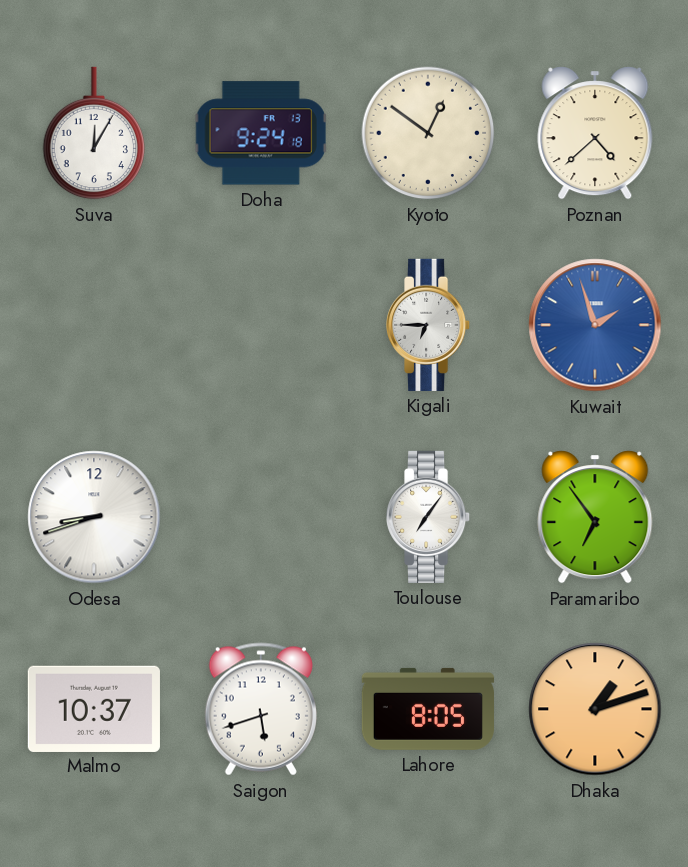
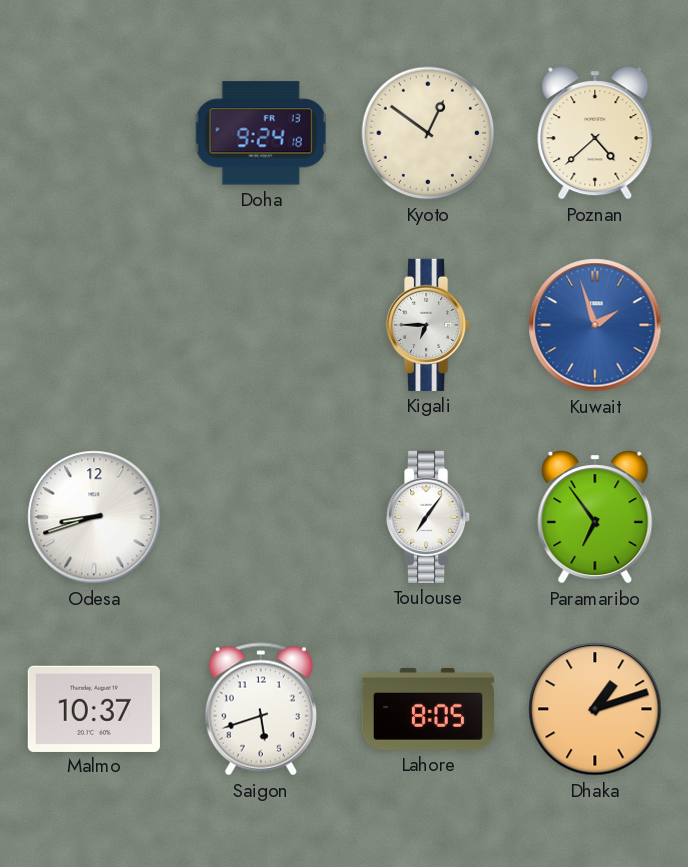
Suva: 12:05 -> none (93, 133)
